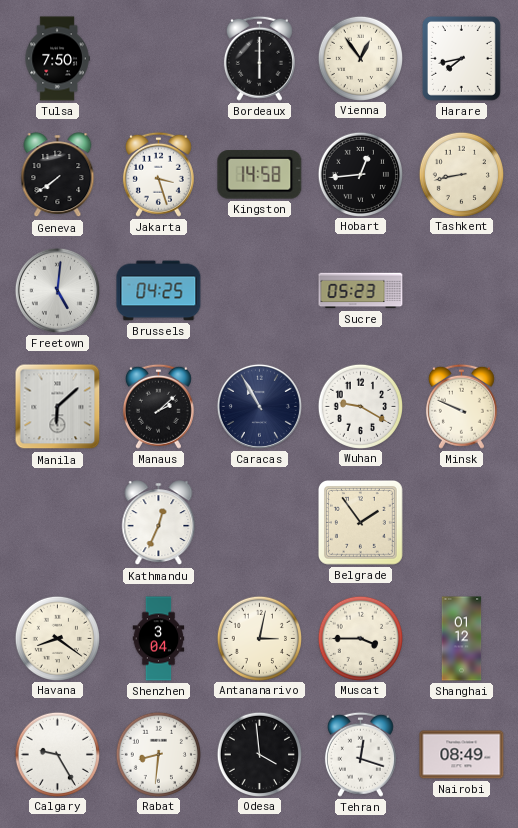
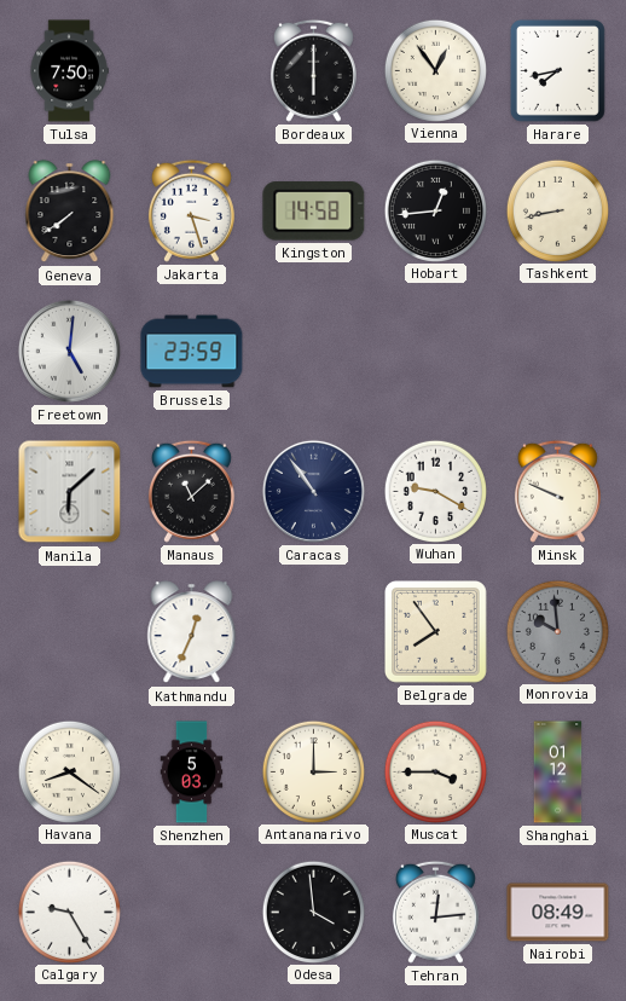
Brussels: 04:25 -> 23:59 (192, 352)
Sucre: 05:23 -> none (361, 291)
Manaus: 2:08 -> 11:08 (191, 491)
Caracas: 10:55 -> 10:54 (313, 491)
Belgrade: 1:54 -> 7:54 (436, 632)
Monrovia: none -> 9:59 (557, 631)
Shenzhen: 3:04 -> 5:03 (192, 773)
Antananarivo: 3:02 -> 3:00 (313, 771)
Rabat: 8:31 -> none (158, 754)
Tehran: 12:18 -> 12:14 (435, 912)
